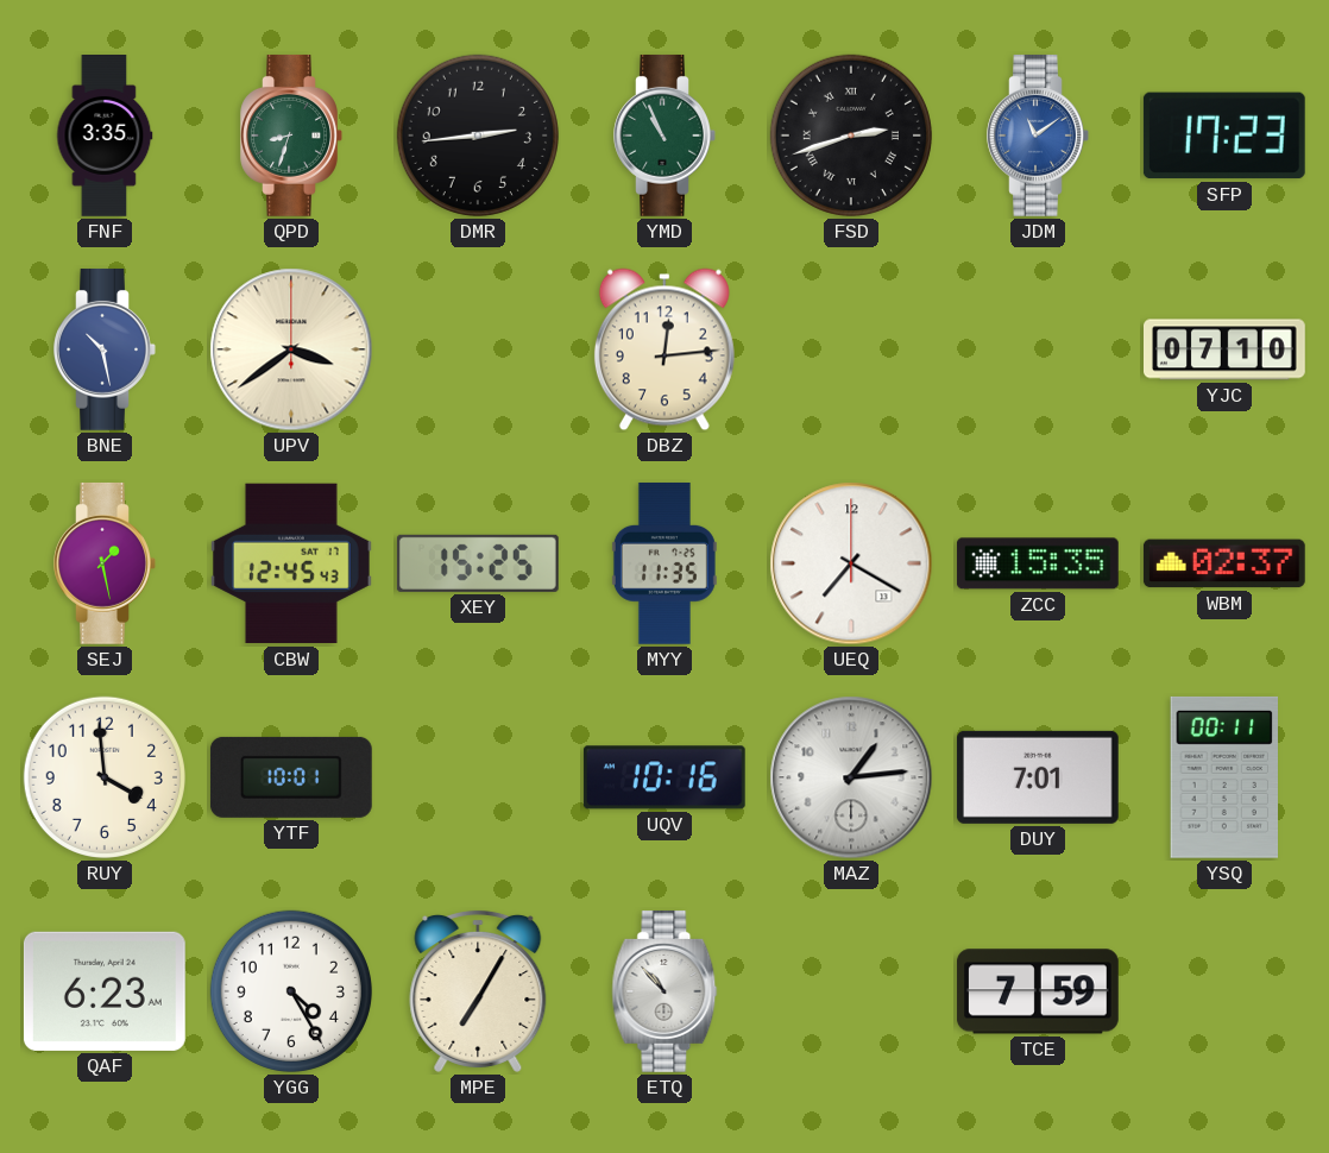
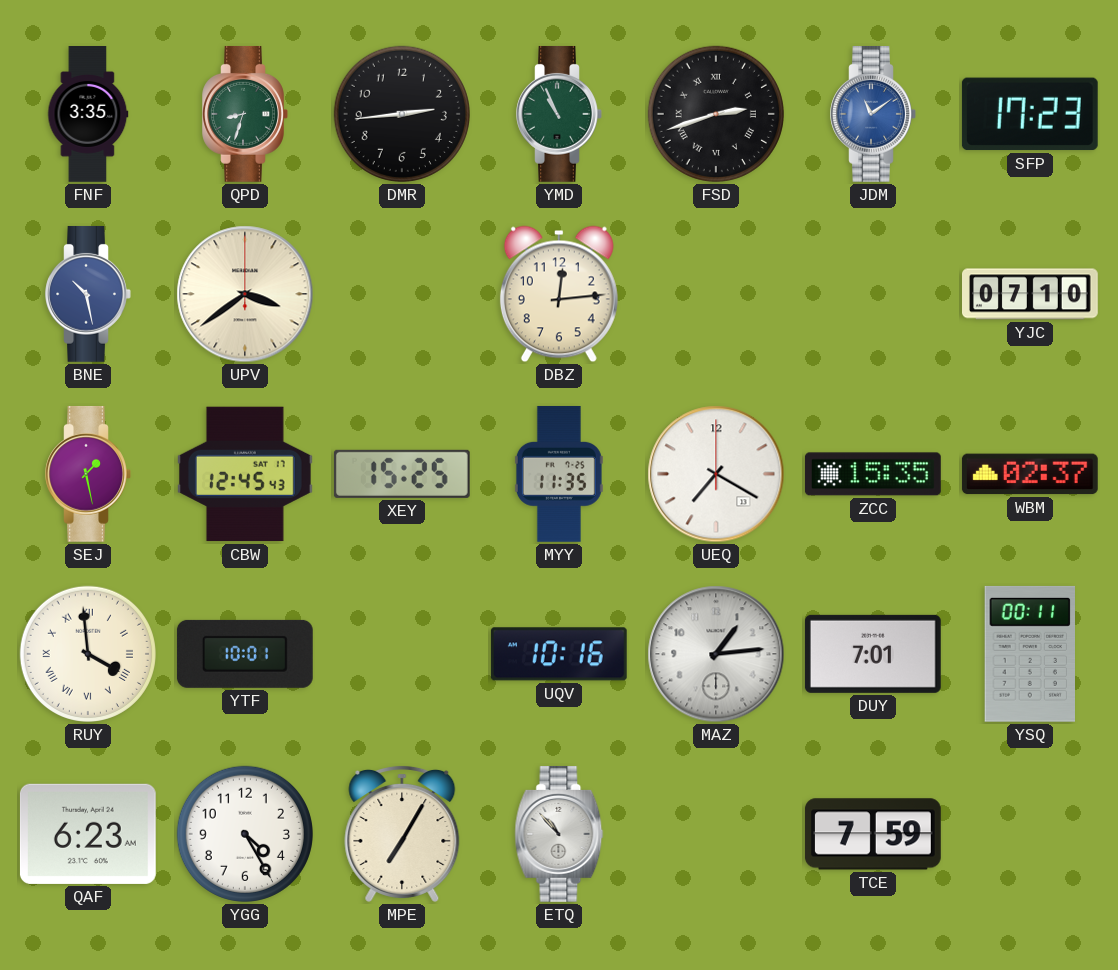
RUY numerals: Arabic -> Roman (88, 654)
